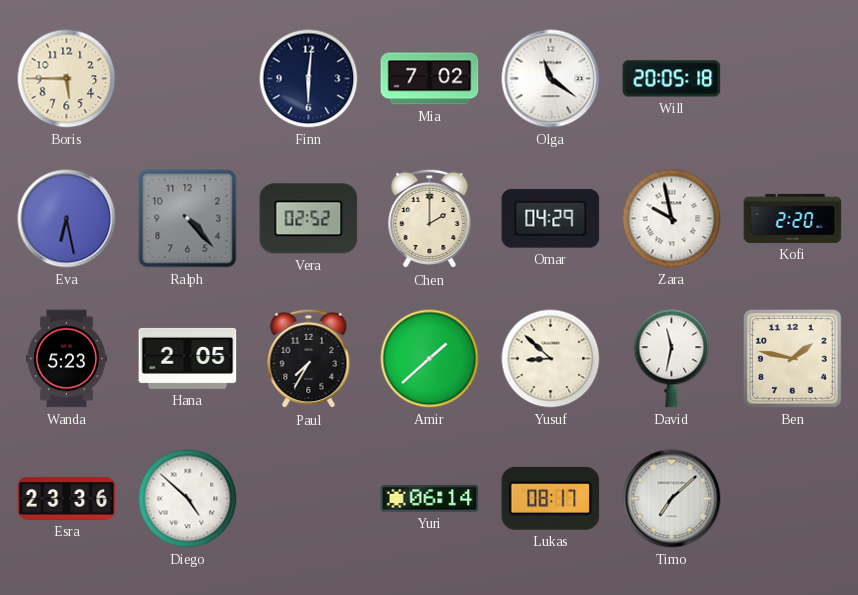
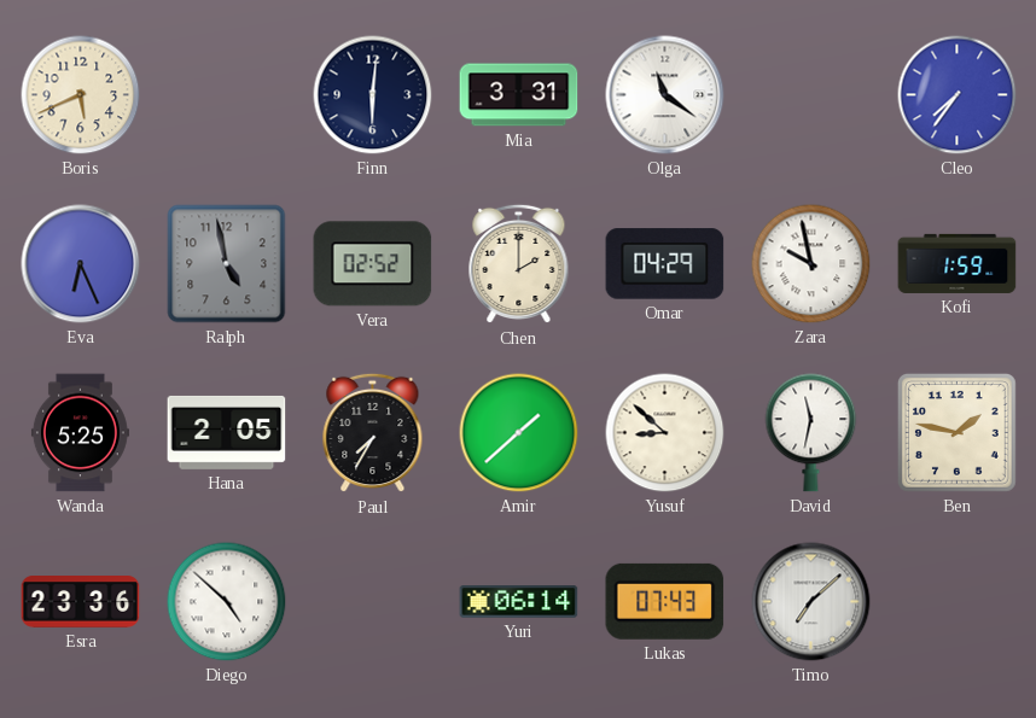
Boris: 5:45 -> 5:41 (81, 95)
Mia: 7:02 -> 3:31 (519, 95)
Will: 20:05 -> none (672, 79)
Cleo: none -> 7:36 (958, 95)
Eva: 6:28 -> 6:26 (81, 264)
Ralph: 4:23 -> 4:58 (227, 264)
Kofi: 2:20 -> 1:59 (958, 263)
Wanda: 5:23 -> 5:25 (80, 433)
Lukas: 08:17 -> 07:43 (665, 601)
